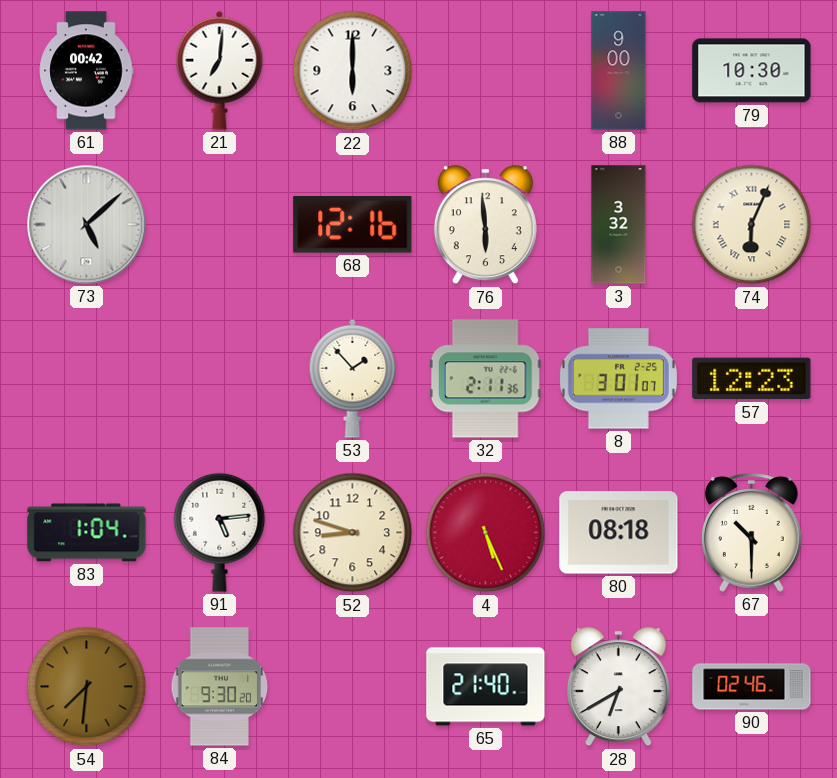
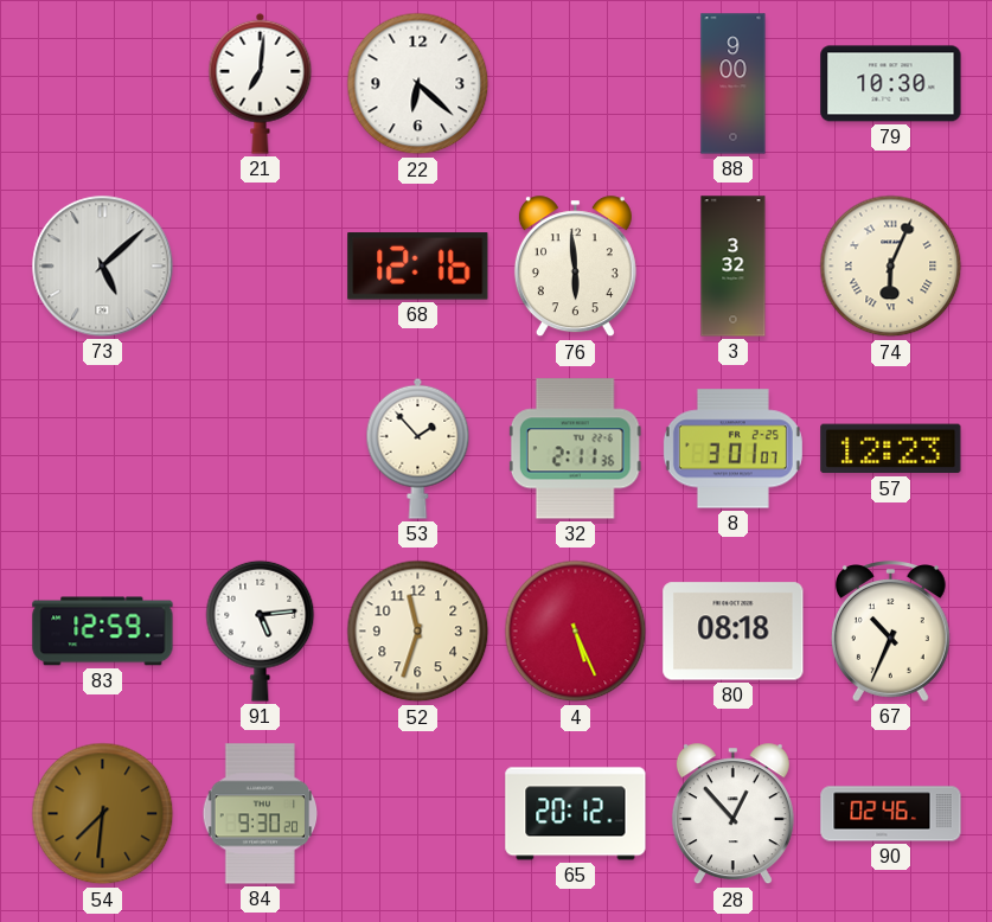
61: 00:42 -> none (86, 71)
22: 6:00 -> 6:22 (418, 84)
83: 1:04 -> 12:59 (103, 632)
52: 8:48 -> 11:33 (418, 632)
67: 10:30 -> 10:34 (890, 632)
65: 21:40 -> 20:12 (576, 814)
28: 6:40 -> 12:53 (732, 814)
